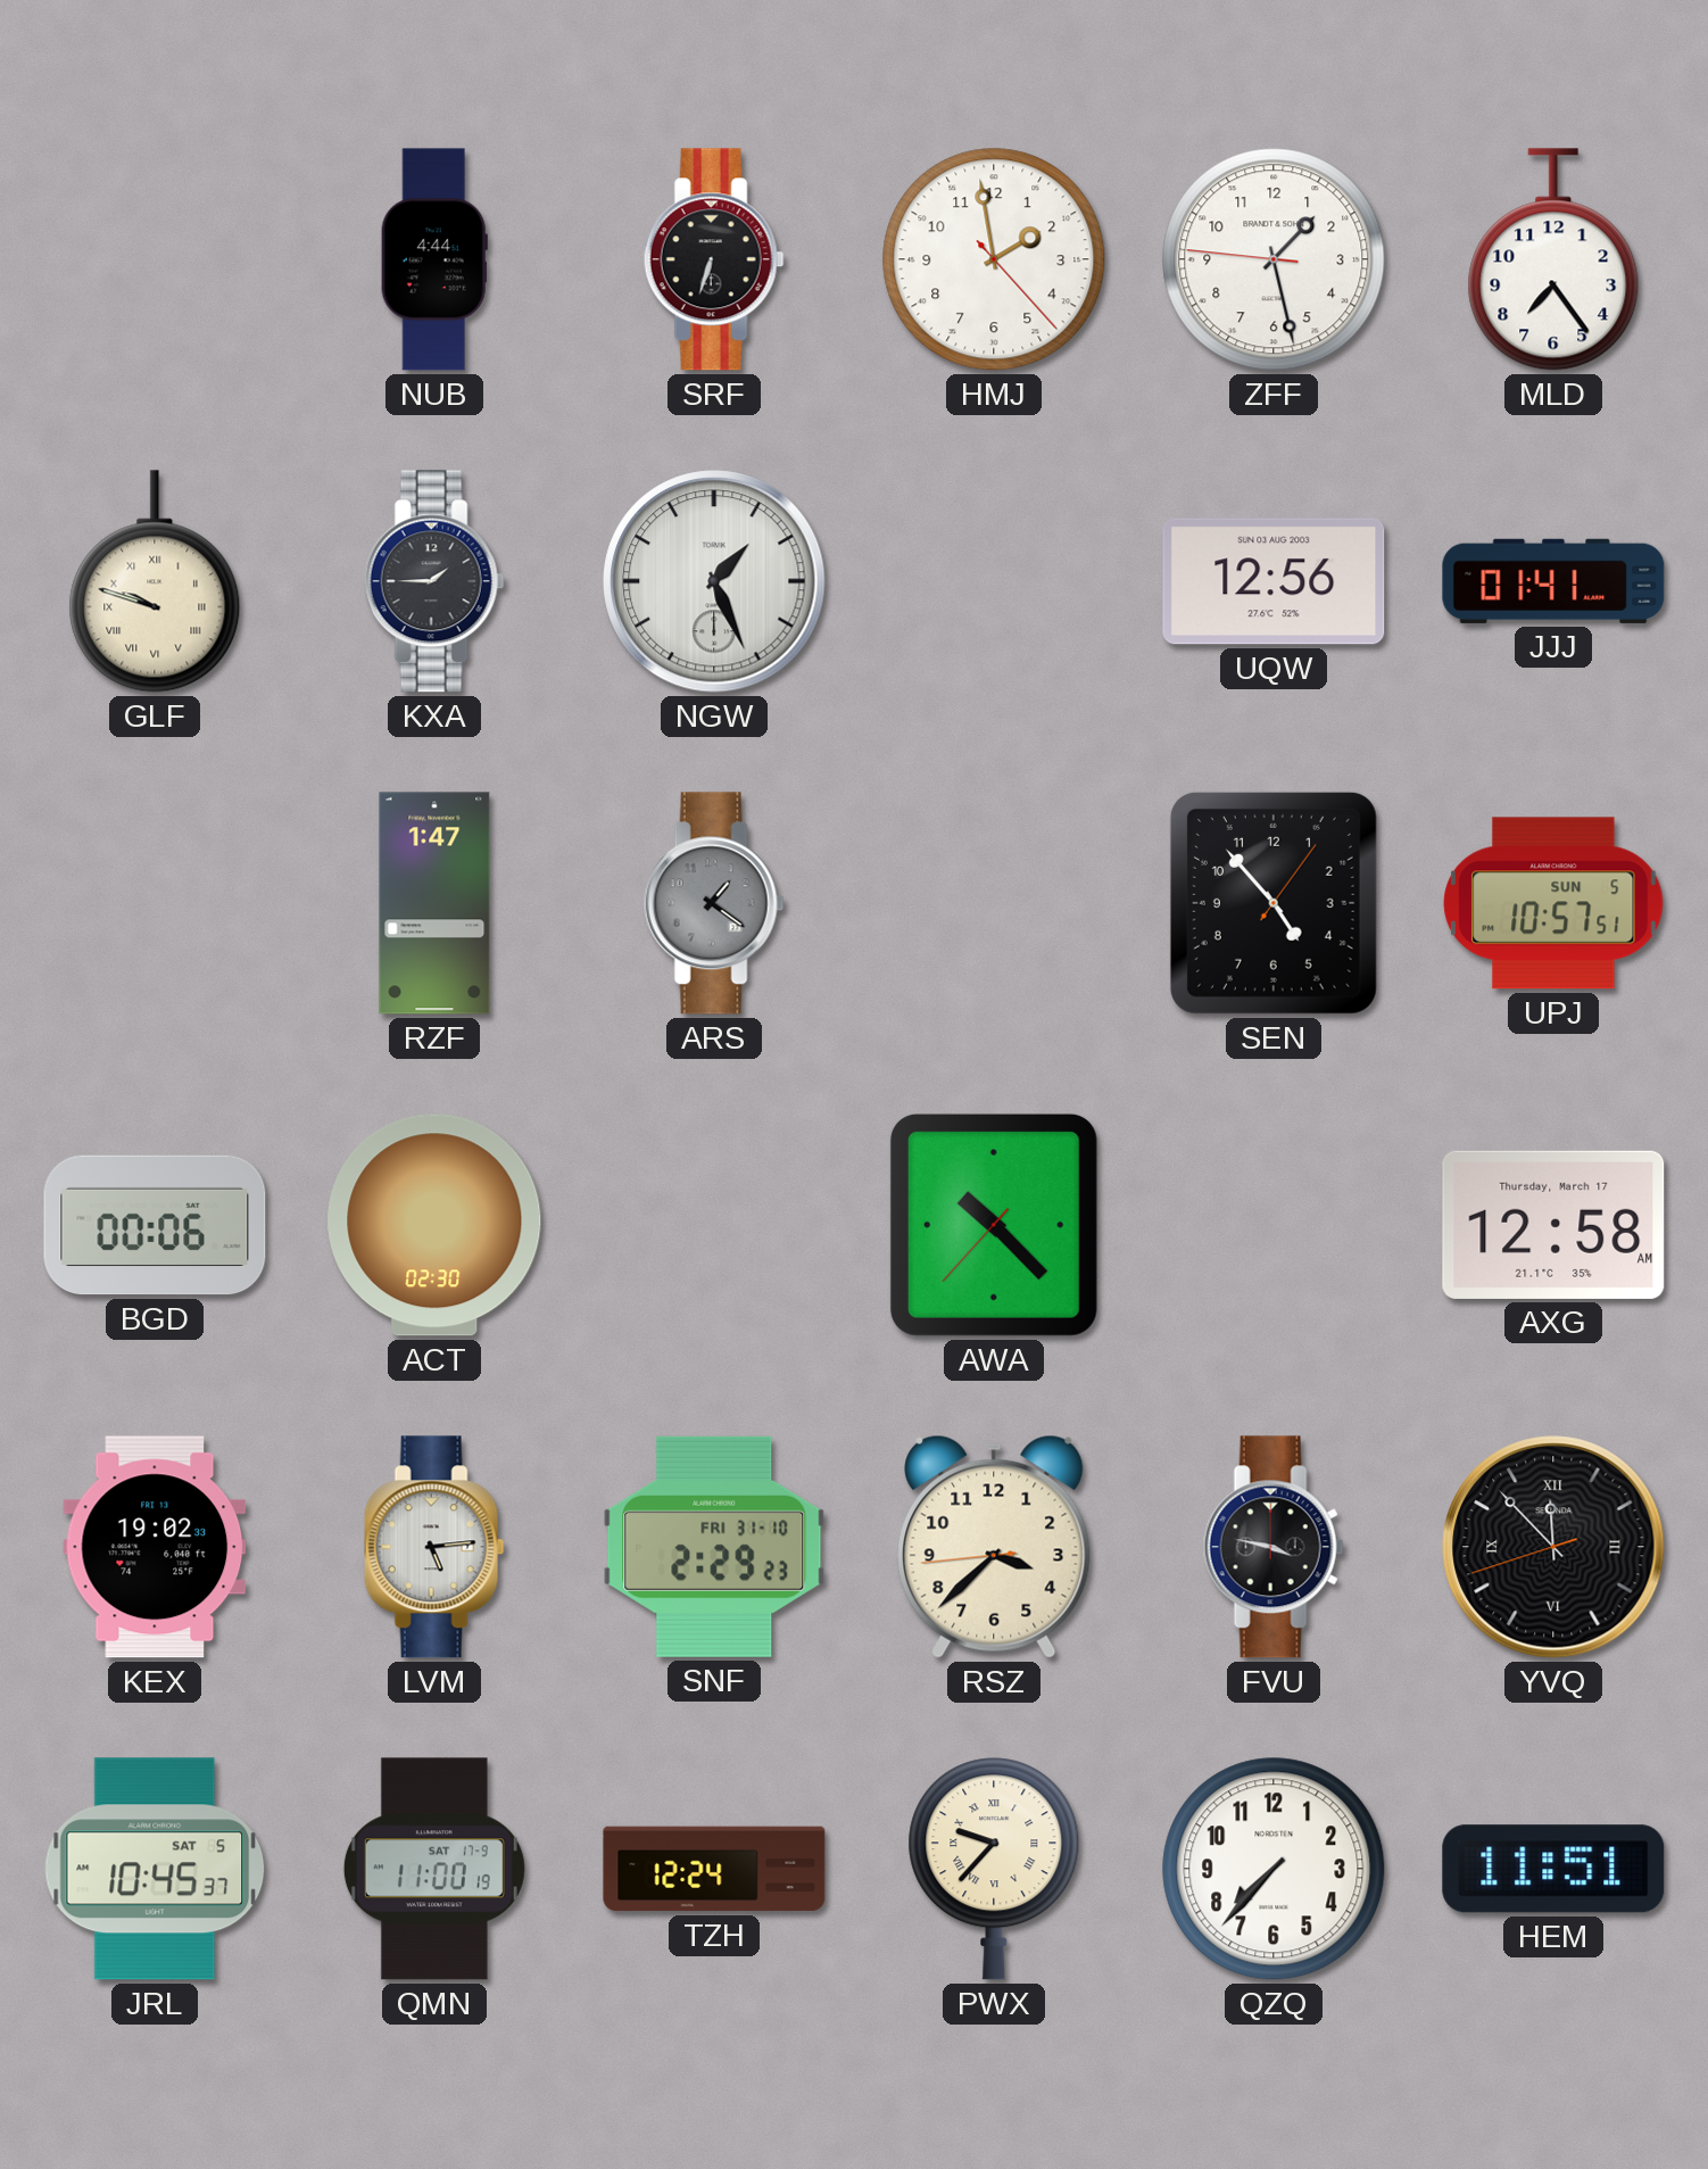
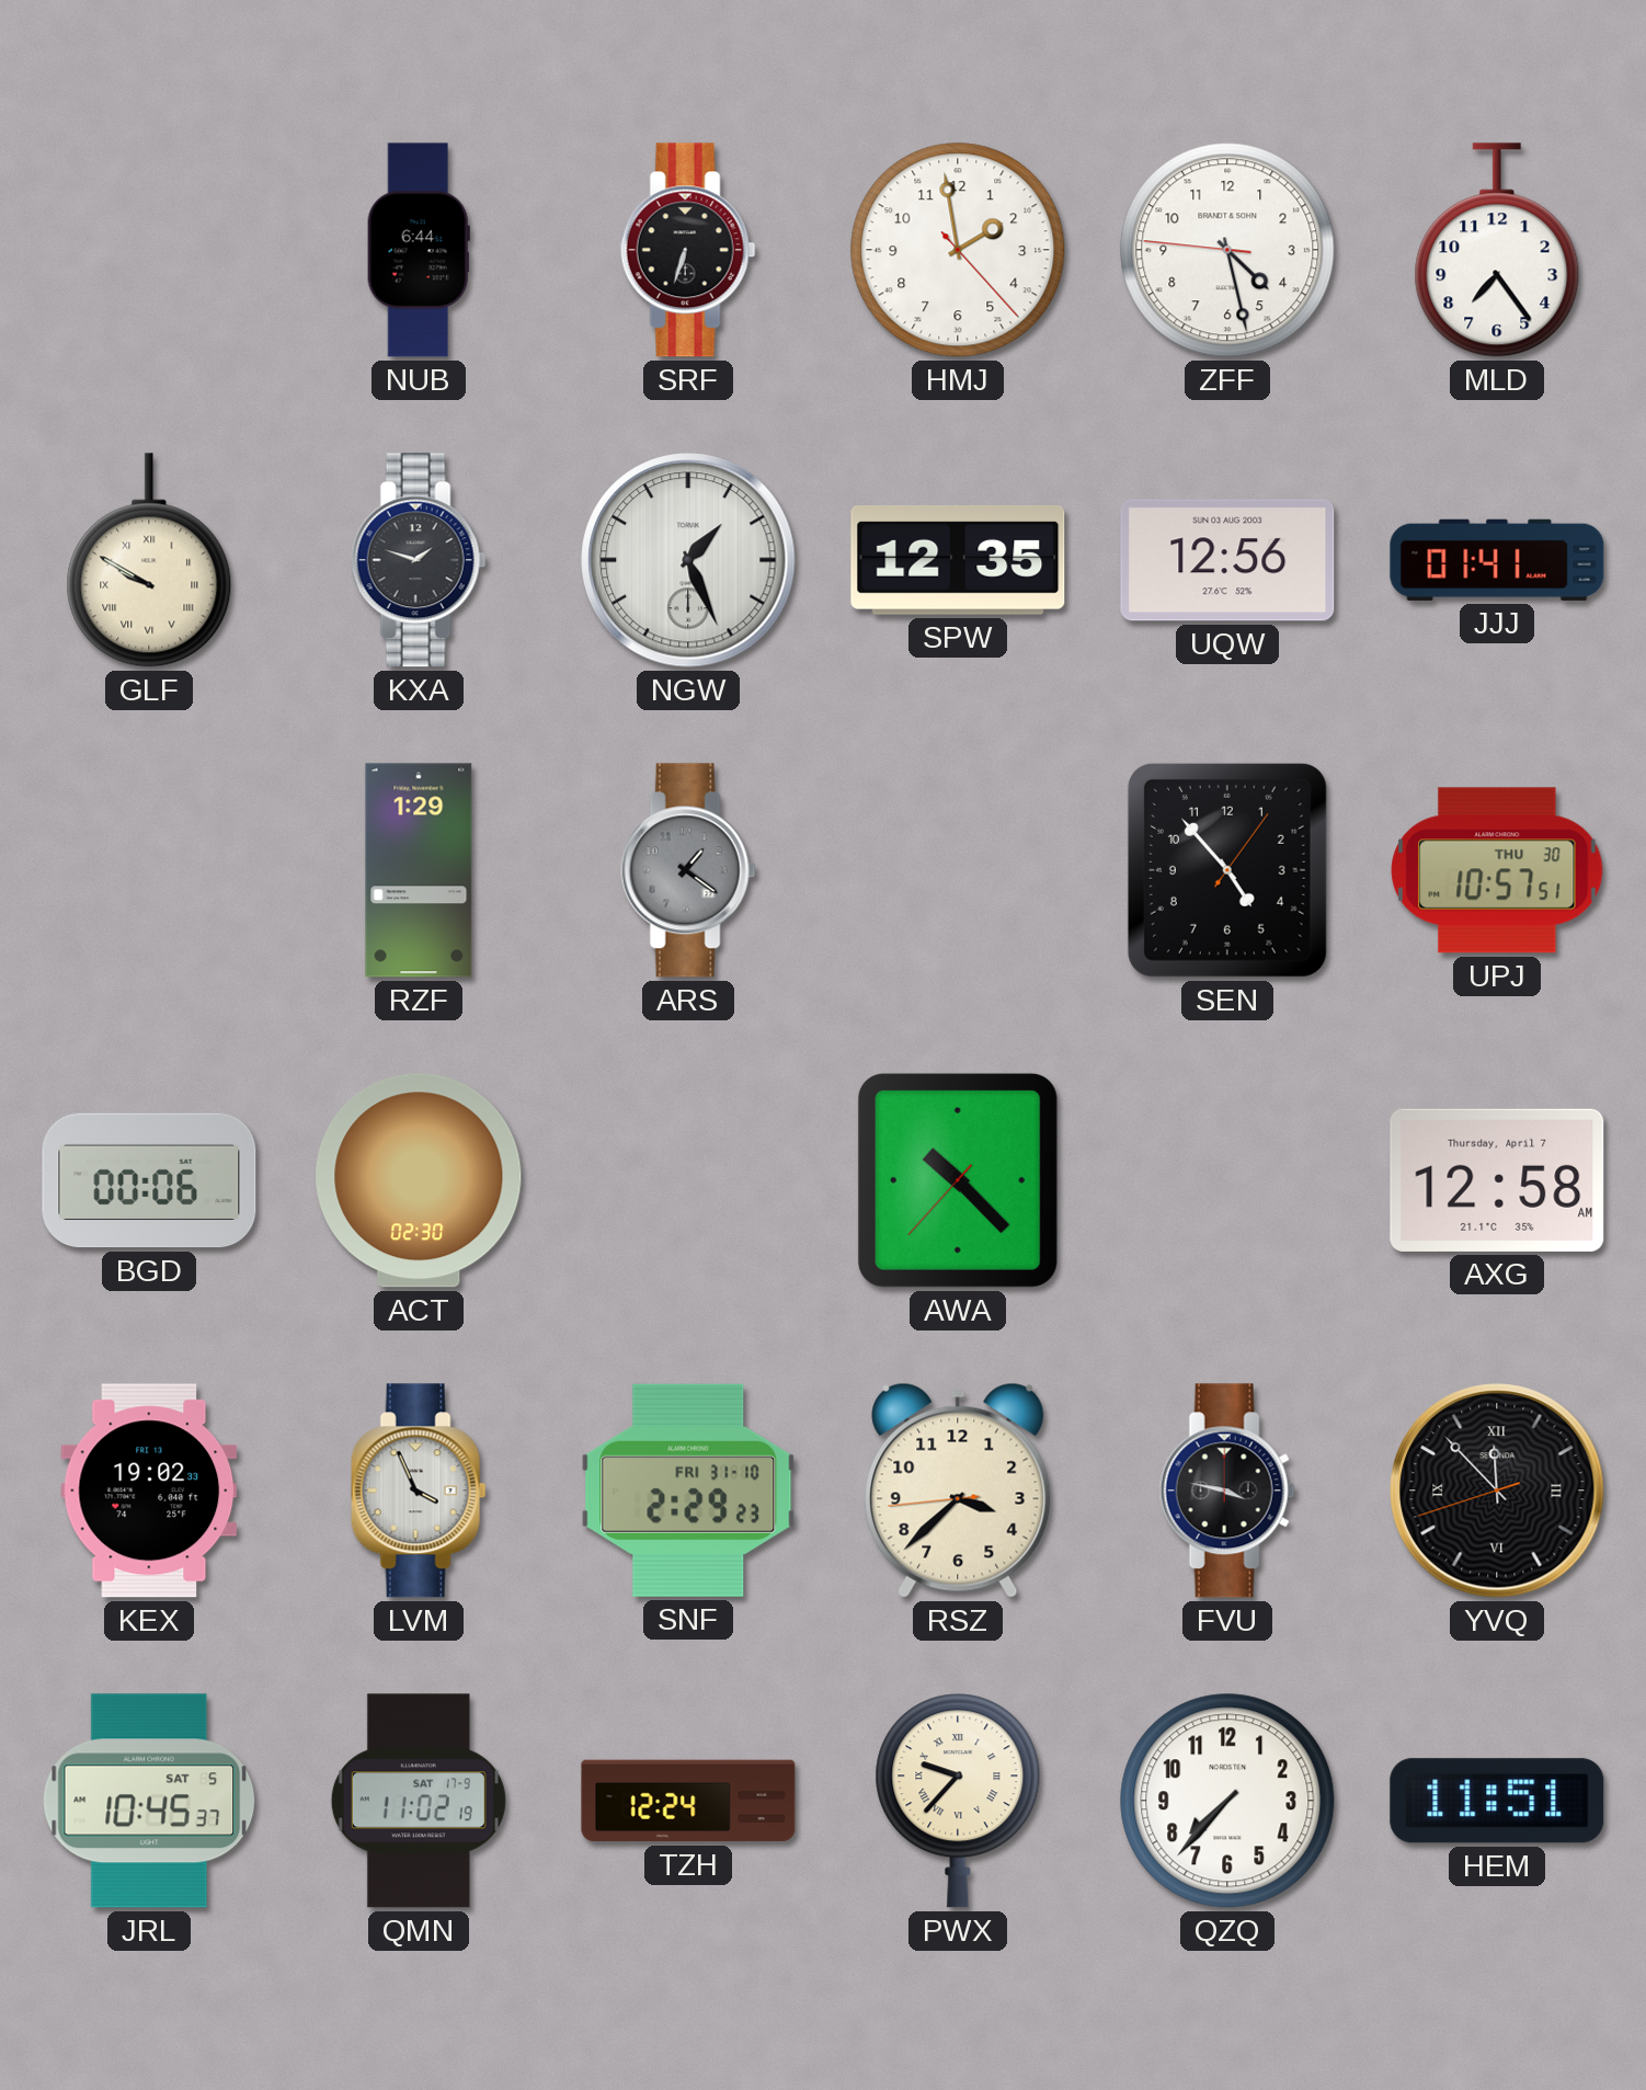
NUB: 4:44 -> 6:44 (419, 250)
ZFF: 1:27 -> 4:27 (1227, 250)
GLF: 9:48 -> 9:50 (149, 560)
KXA: 1:45 -> 1:48 (419, 560)
SPW: none -> 12:35 (958, 561)
RZF: 1:47 -> 1:29 (419, 870)
UPJ date: SUN 5 -> THU 30 (1497, 870)
AXG date: Thursday, March 17 -> Thursday, April 7 (1497, 1180)
LVM: 5:14 -> 3:56 (419, 1491)
QMN: 11:00 -> 11:02 (419, 1801)
